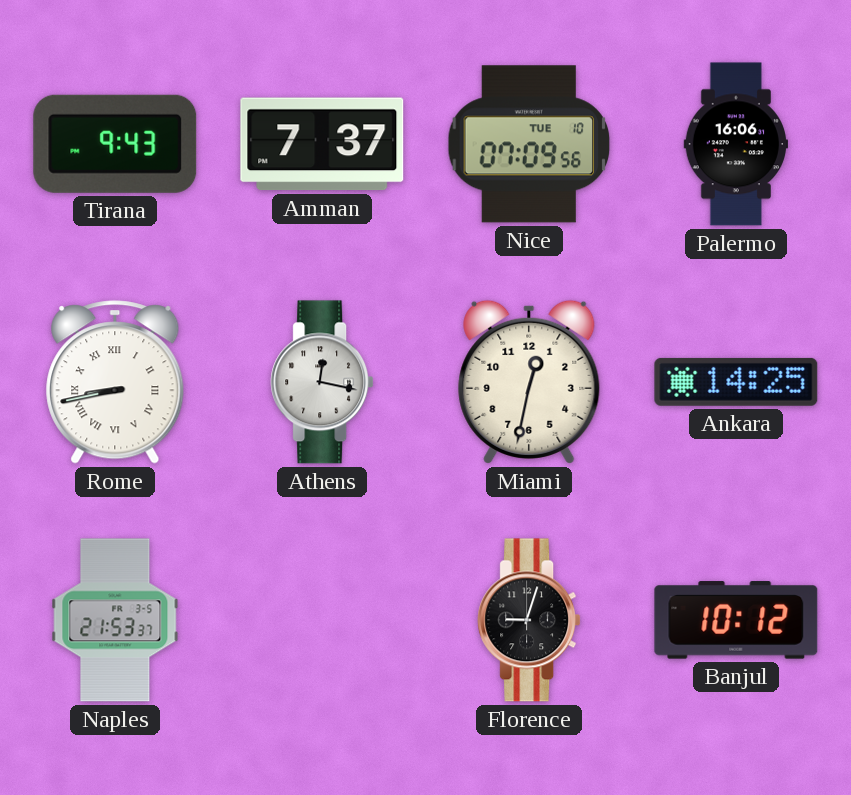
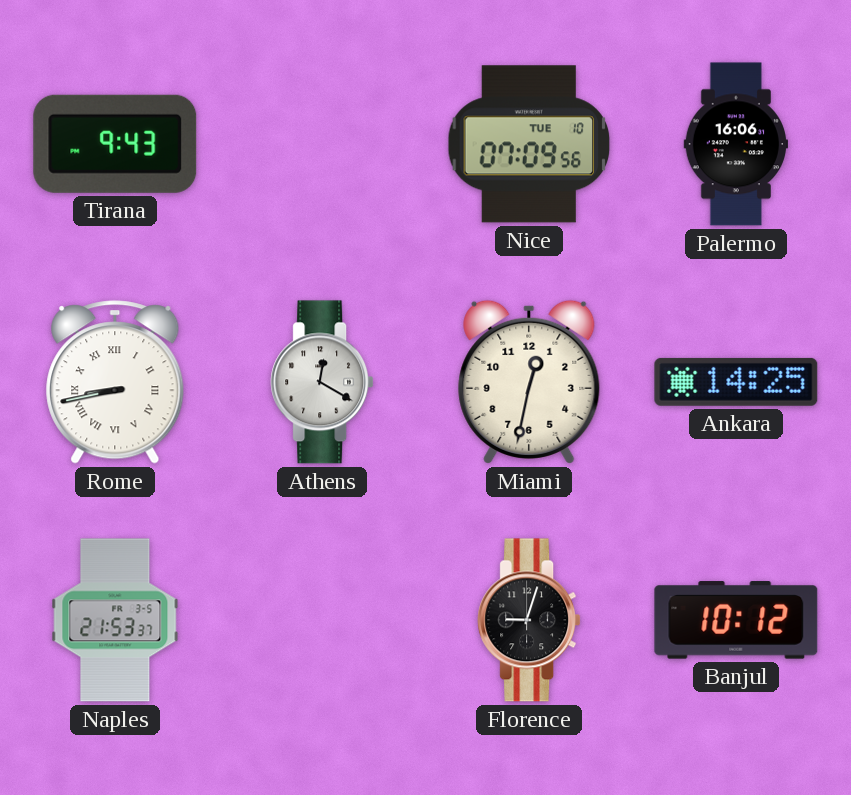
Amman: 7:37 -> none (322, 144)
Athens: 12:17 -> 12:20 (322, 382)
